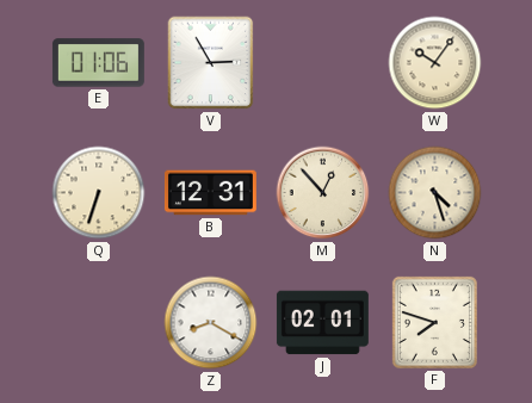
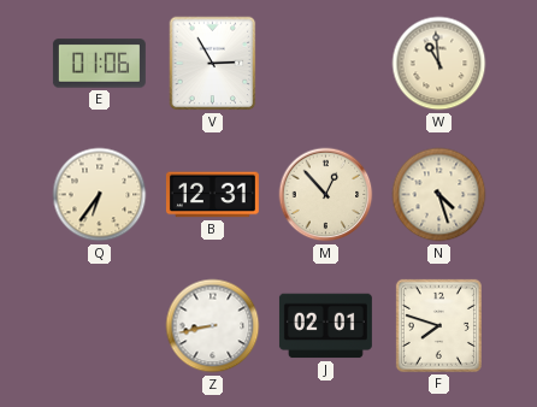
W: 10:06 -> 10:59 (439, 64)
Q: 6:33 -> 6:36 (100, 195)
Z: 8:20 -> 8:43 (213, 326)
